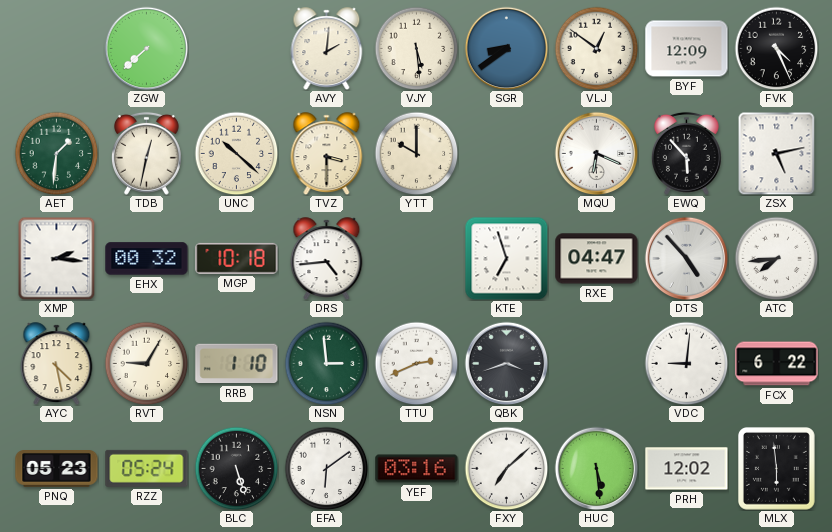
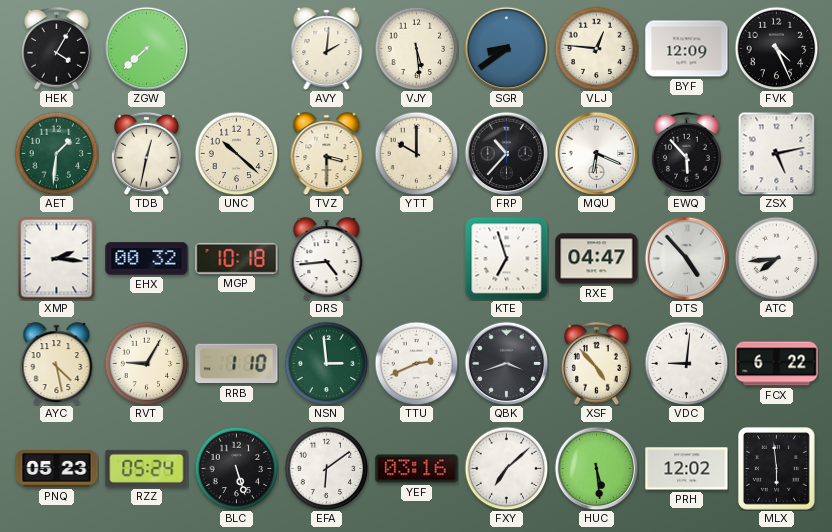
HEK: none -> 4:05 (56, 48)
VLJ: 12:51 -> 12:46 (596, 48)
FRP: none -> 10:37 (506, 153)
XSF: none -> 4:53 (596, 363)
